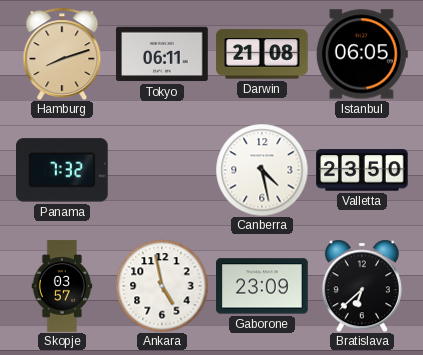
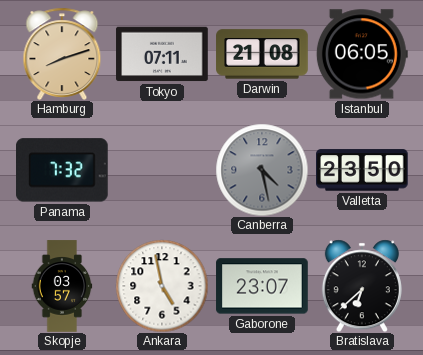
Tokyo: 06:11 -> 07:11 (162, 54)
Canberra dial: white -> grey (262, 170)
Gaborone: 23:09 -> 23:07 (262, 286)
